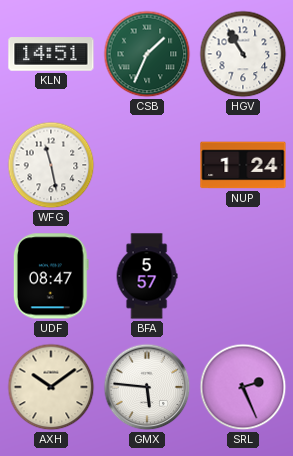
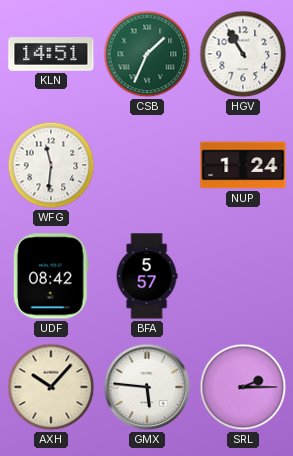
WFG: 11:28 -> 11:31 (51, 165)
UDF: 08:47 -> 08:42 (51, 276)
AXH: 10:09 -> 10:07 (51, 387)
SRL: 2:26 -> 2:15 (243, 387)
